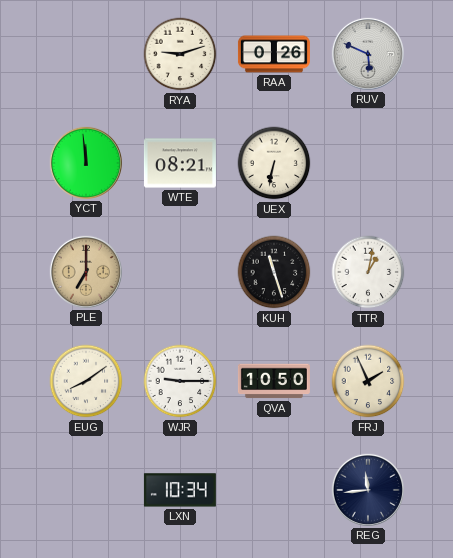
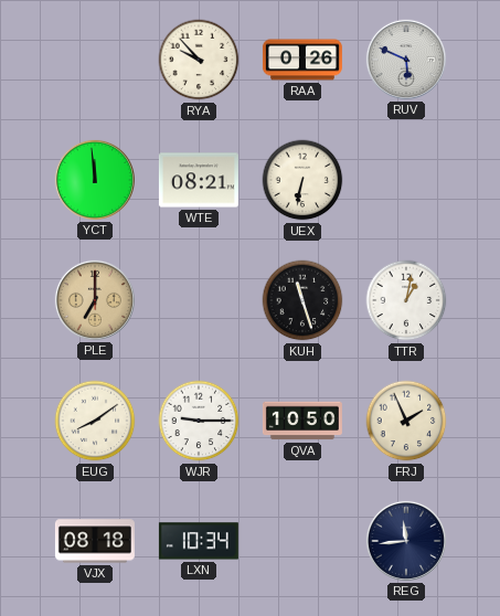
RYA: 9:12 -> 9:53 (199, 60)
VJX: none -> 08:18 (95, 541)
